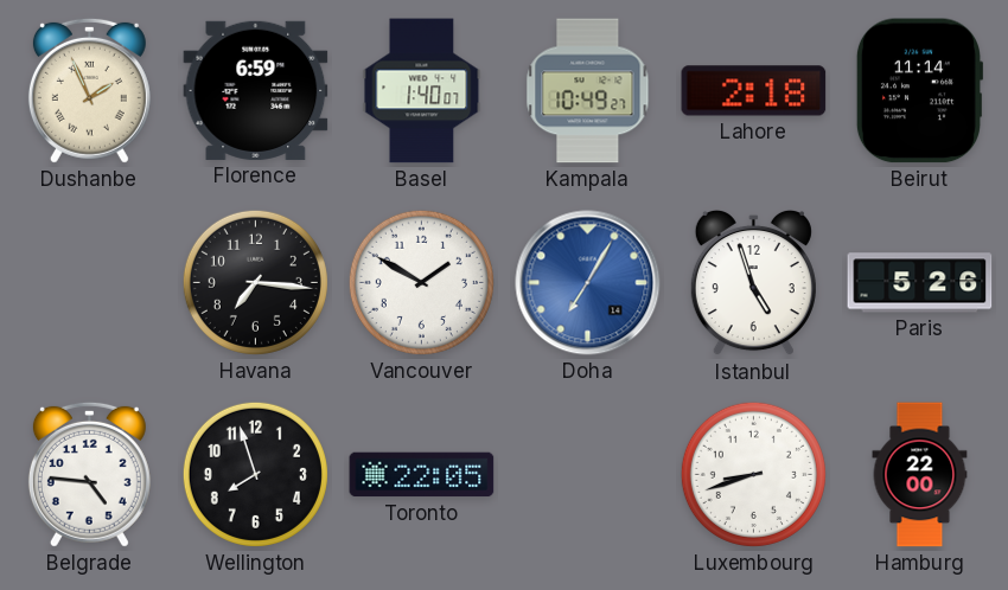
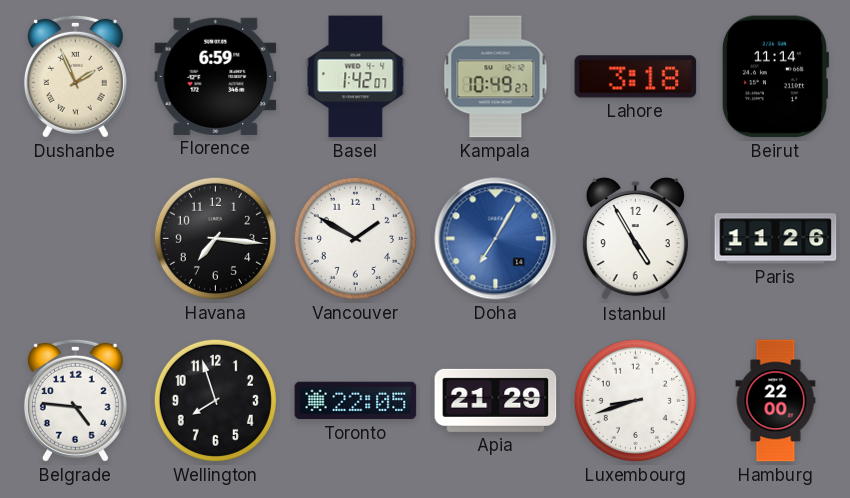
Basel: 1:40 -> 1:42 (356, 77)
Lahore: 2:18 -> 3:18 (636, 77)
Istanbul: 4:57 -> 4:55 (635, 239)
Paris: 5:26 -> 11:26 (776, 239)
Apia: none -> 21:29 (496, 400)
